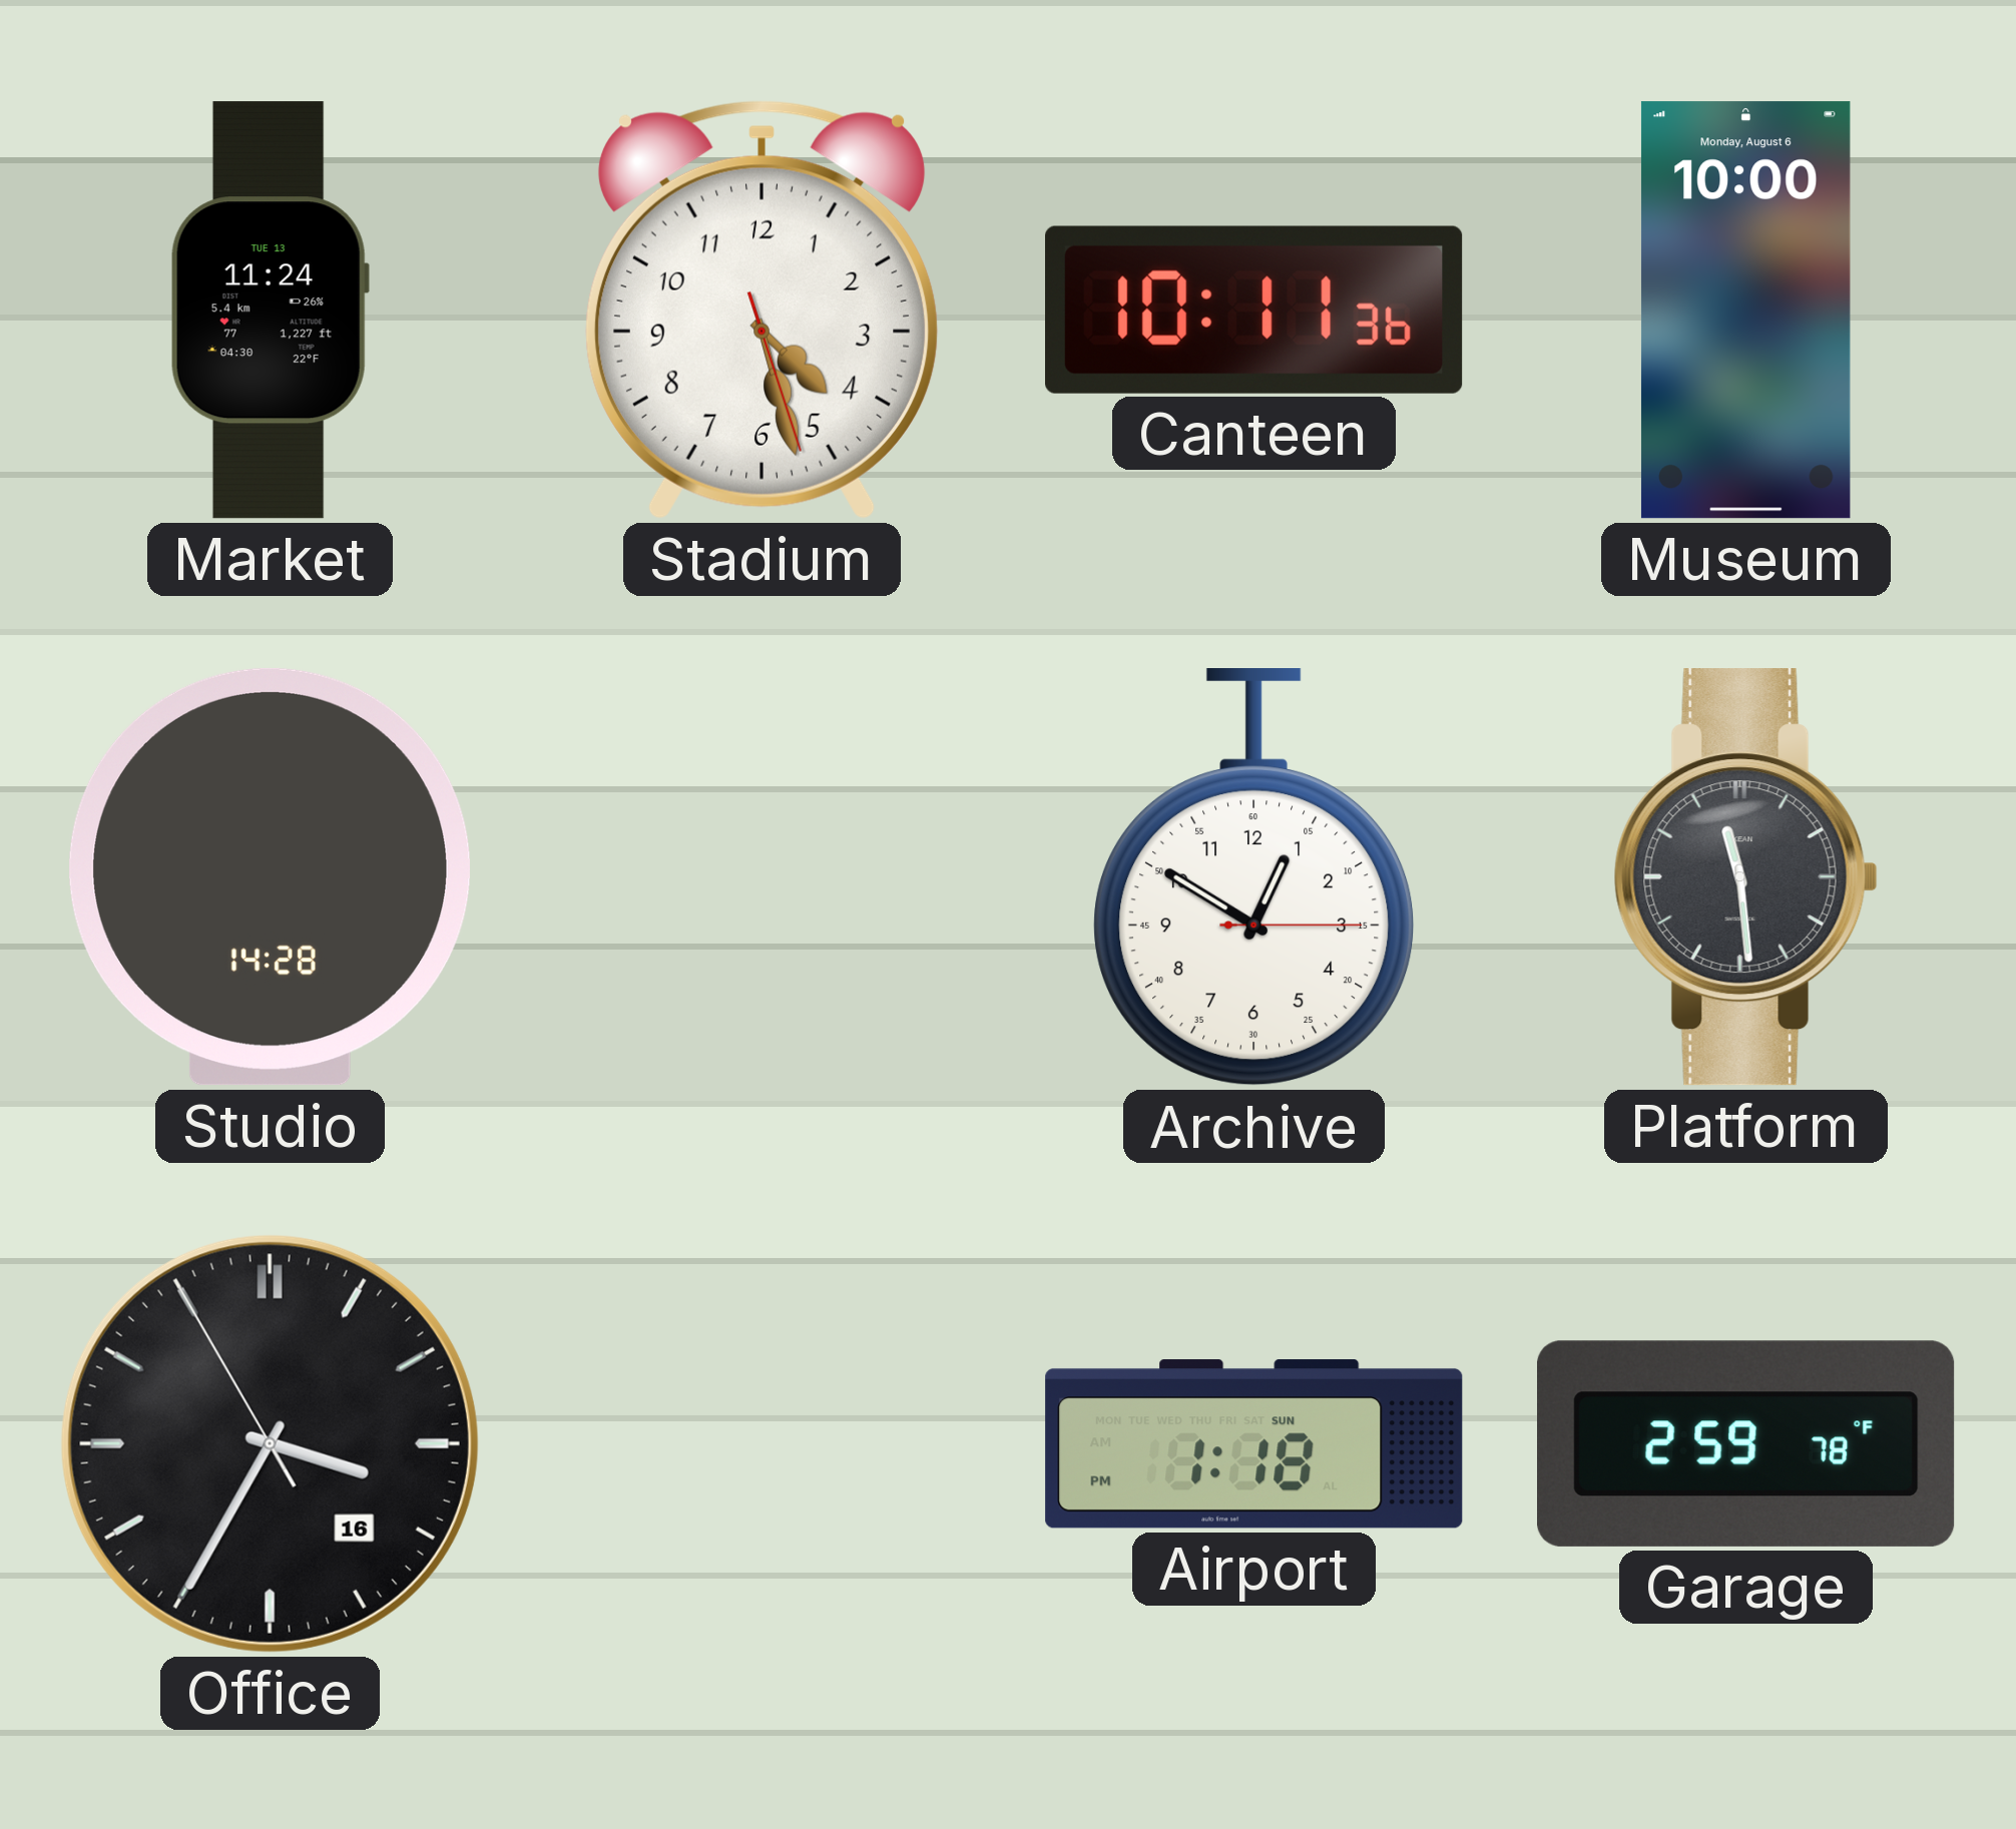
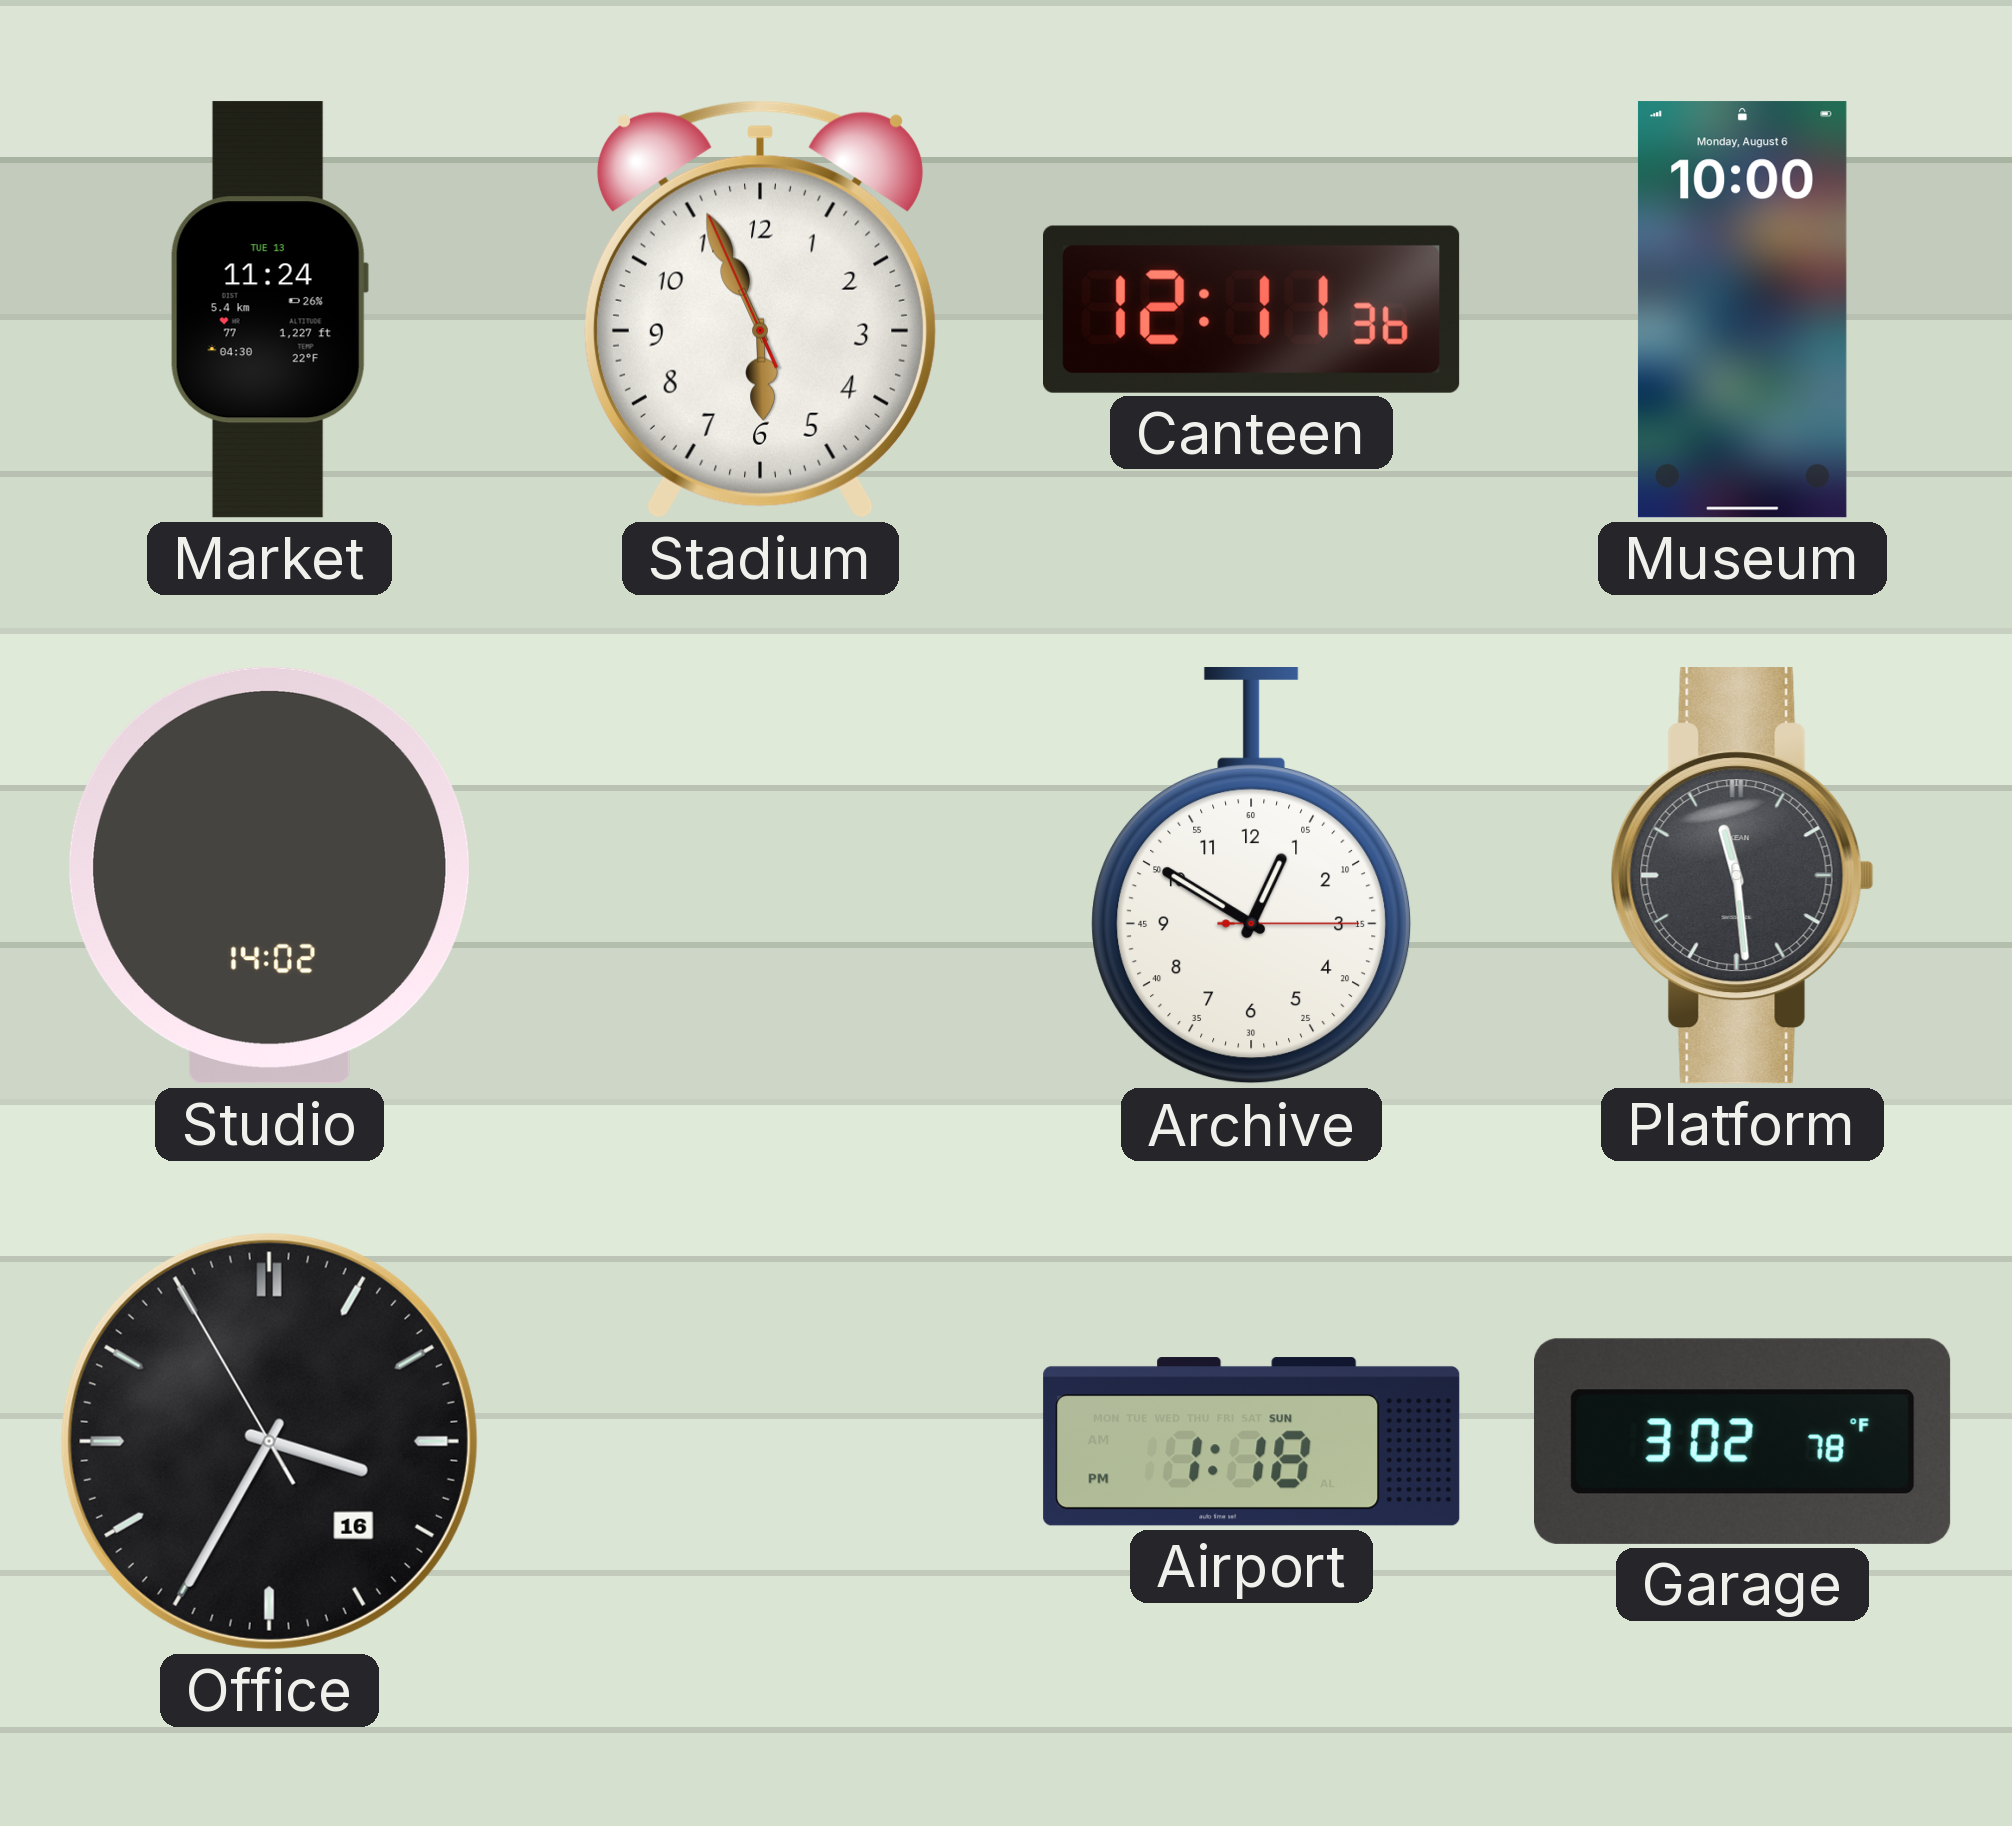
Stadium: 4:27 -> 5:55 (760, 309)
Canteen: 10:11 -> 12:11 (1252, 309)
Studio: 14:28 -> 14:02 (269, 875)
Garage: 2:59 -> 3:02 (1743, 1441)
